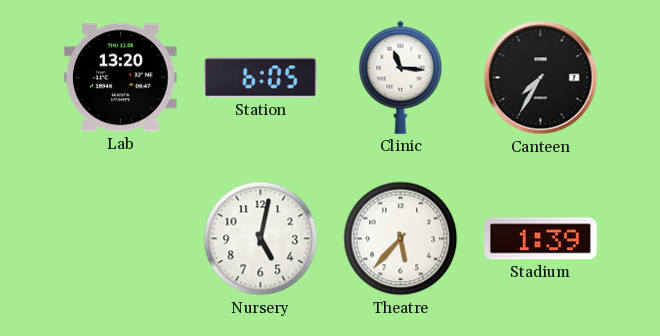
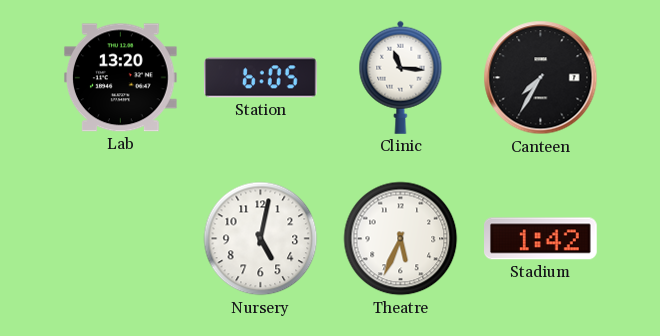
Theatre: 5:37 -> 5:34 (401, 239)
Stadium: 1:39 -> 1:42 (541, 239)
